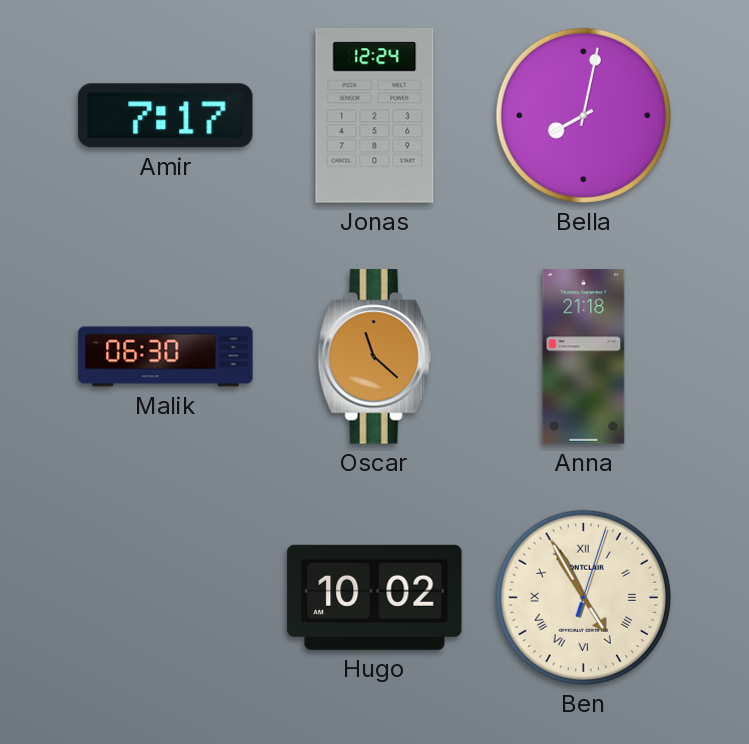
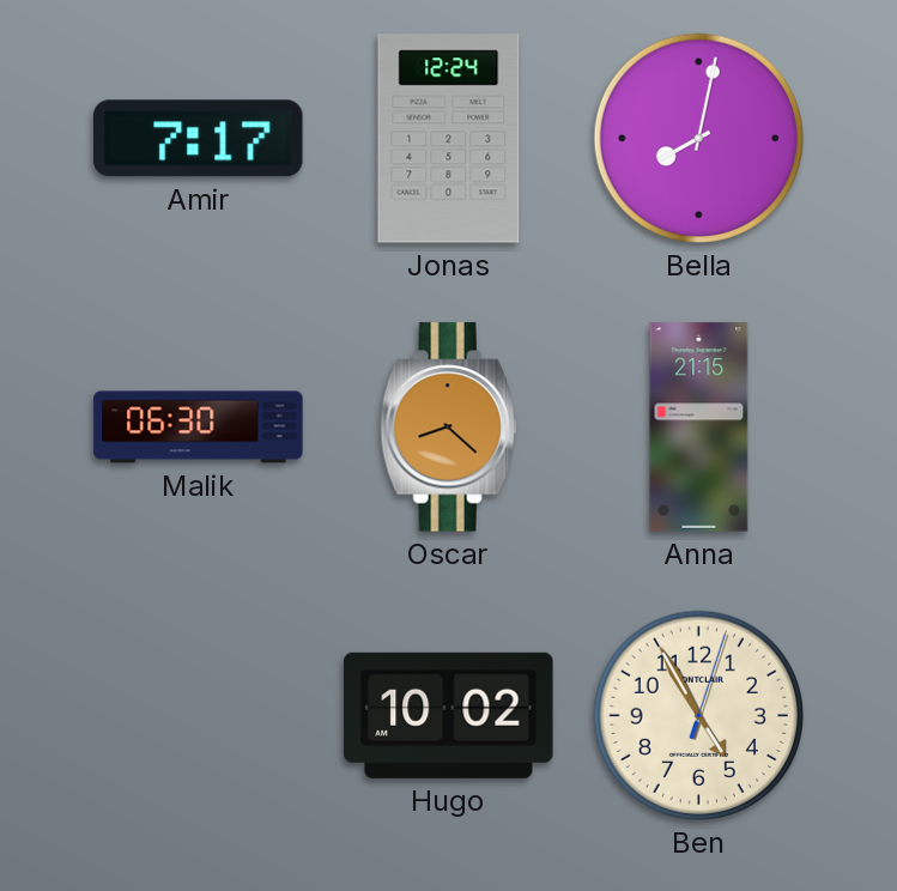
Oscar: 11:22 -> 8:22 (449, 428)
Anna: 21:18 -> 21:15 (699, 428)
Ben numerals: Roman -> Arabic (698, 715)
